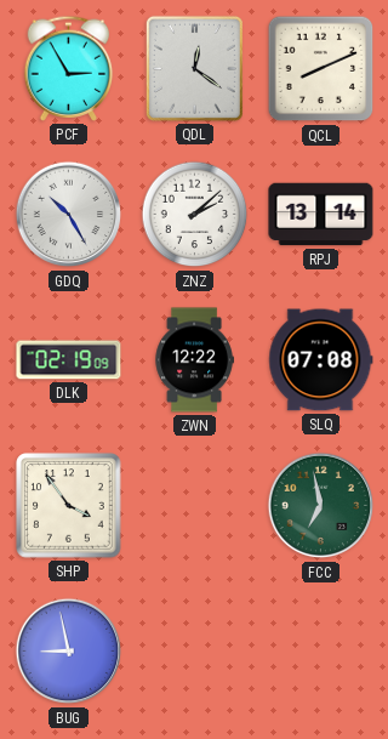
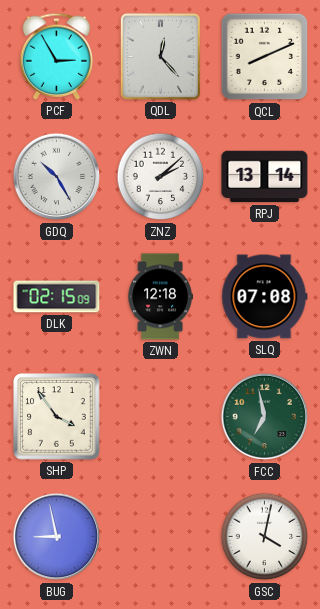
QDL: 12:21 -> 12:23 (160, 56)
DLK: 02:19 -> 02:15 (57, 297)
ZWN: 12:22 -> 12:18 (160, 297)
GSC: none -> 4:02 (265, 537)
